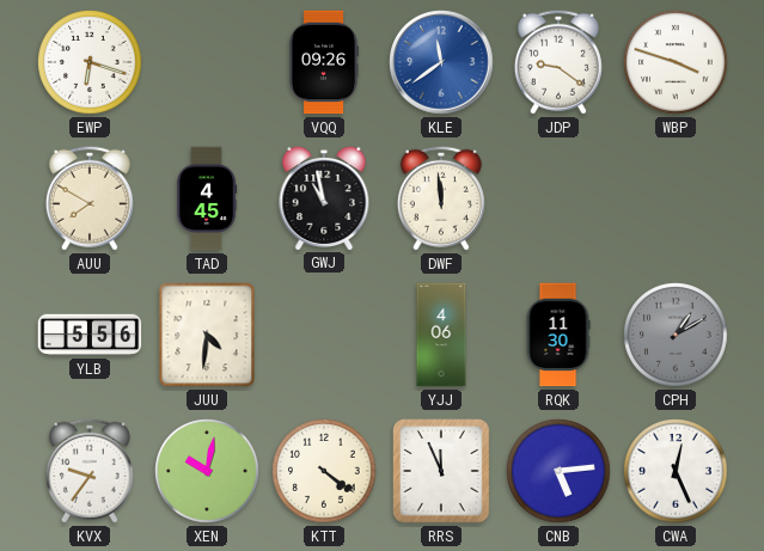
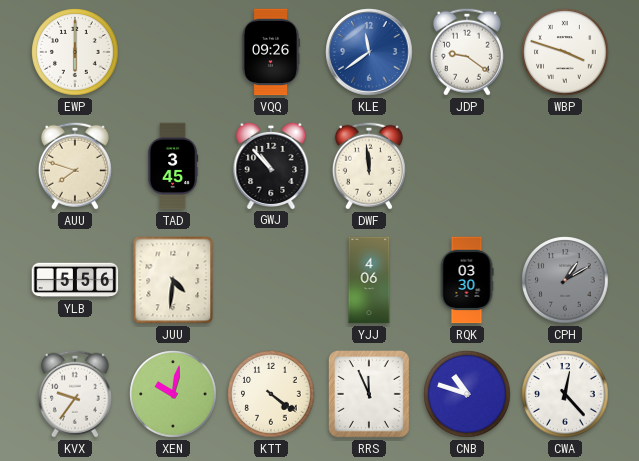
EWP: 6:18 -> 6:00 (75, 52)
AUU: 7:50 -> 7:48 (75, 166)
TAD: 4:45 -> 3:45 (173, 166)
GWJ: 10:58 -> 10:53 (271, 165)
RQK: 11:30 -> 03:30 (467, 280)
CNB: 5:14 -> 10:48 (467, 394)
CWA: 12:26 -> 12:23 (565, 394)
